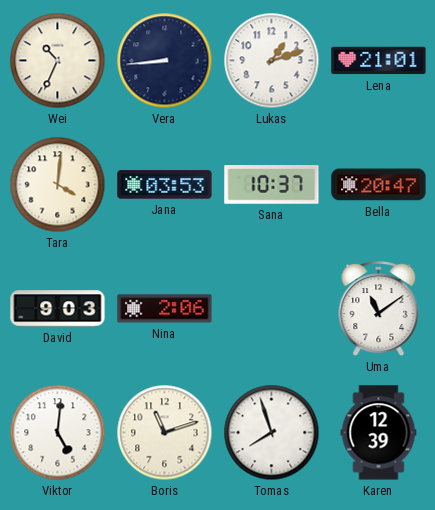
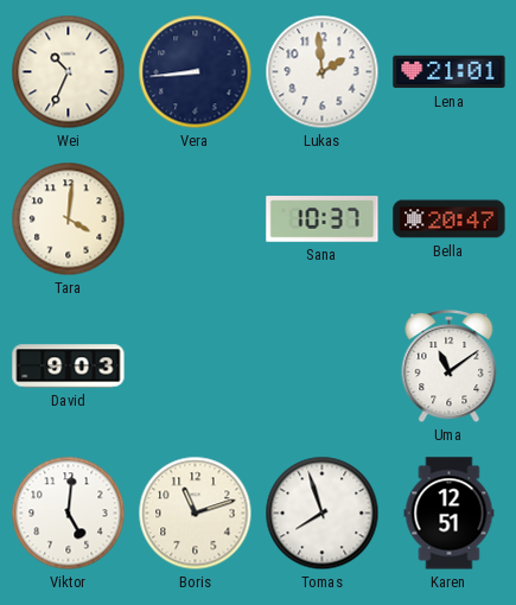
Lukas: 1:12 -> 1:59 (323, 72)
Jana: 03:53 -> none (165, 185)
Nina: 2:06 -> none (165, 309)
Karen: 12:39 -> 12:51 (450, 514)
